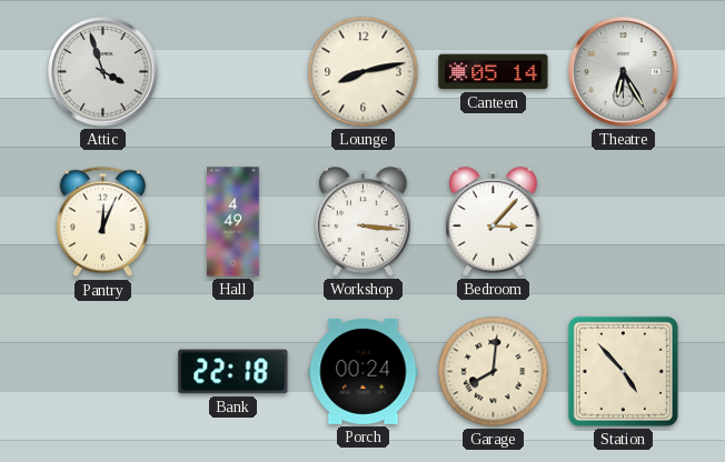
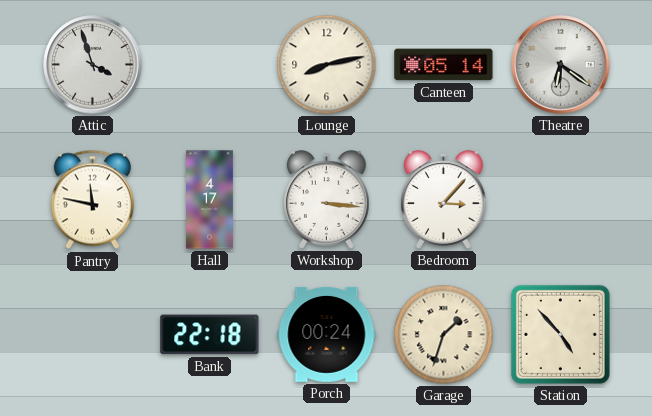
Theatre: 6:25 -> 6:21 (561, 65)
Pantry: 12:04 -> 11:47 (92, 200)
Hall: 4:49 -> 4:17 (210, 200)
Garage: 8:01 -> 1:33 (444, 335)
